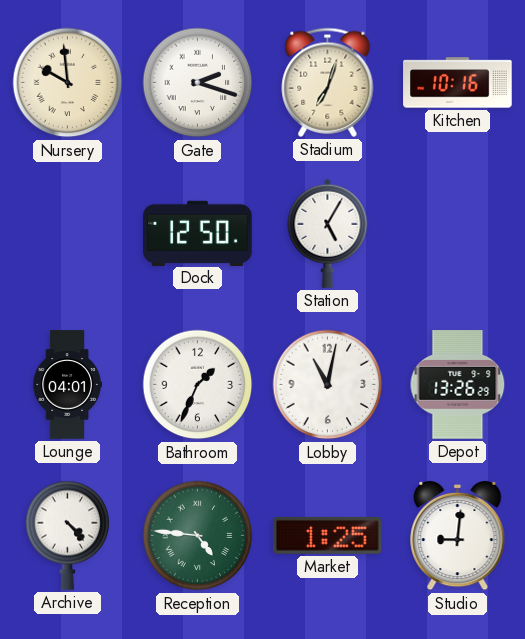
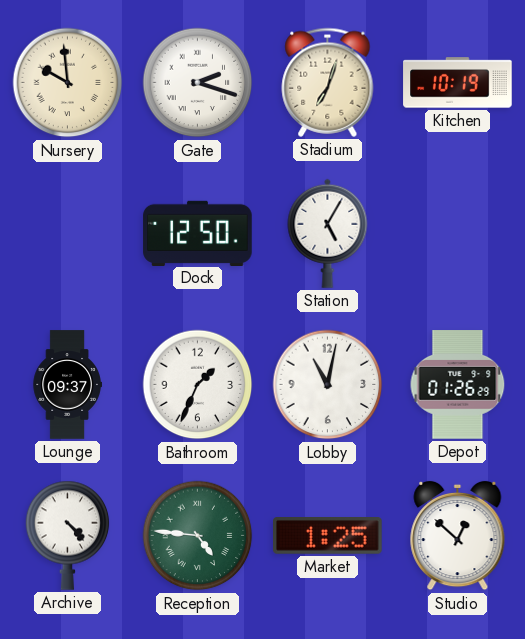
Kitchen: 10:16 -> 10:19 (458, 83)
Lounge: 04:01 -> 09:37 (67, 385)
Depot: 13:26 -> 01:26 (458, 385)
Studio: 9:01 -> 12:52 (458, 536)
